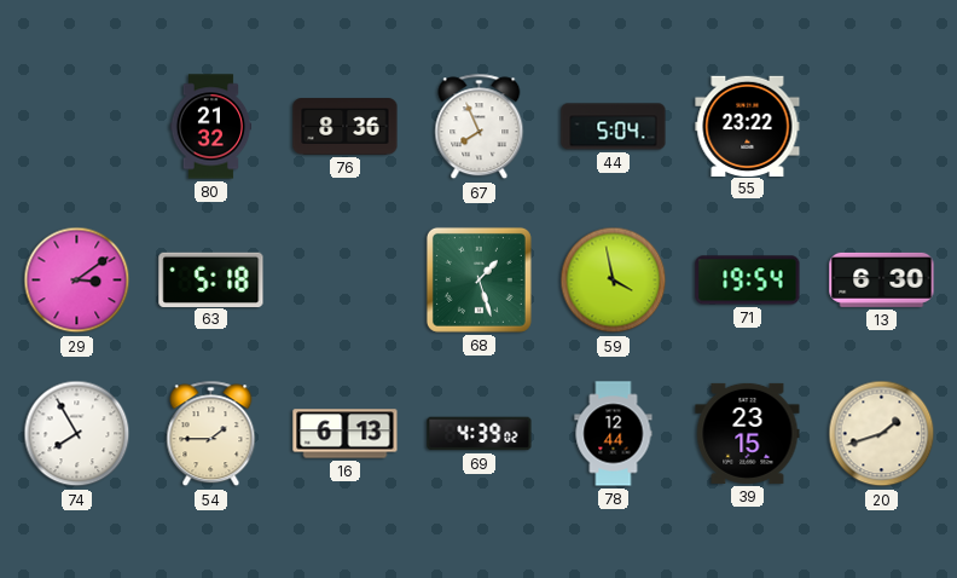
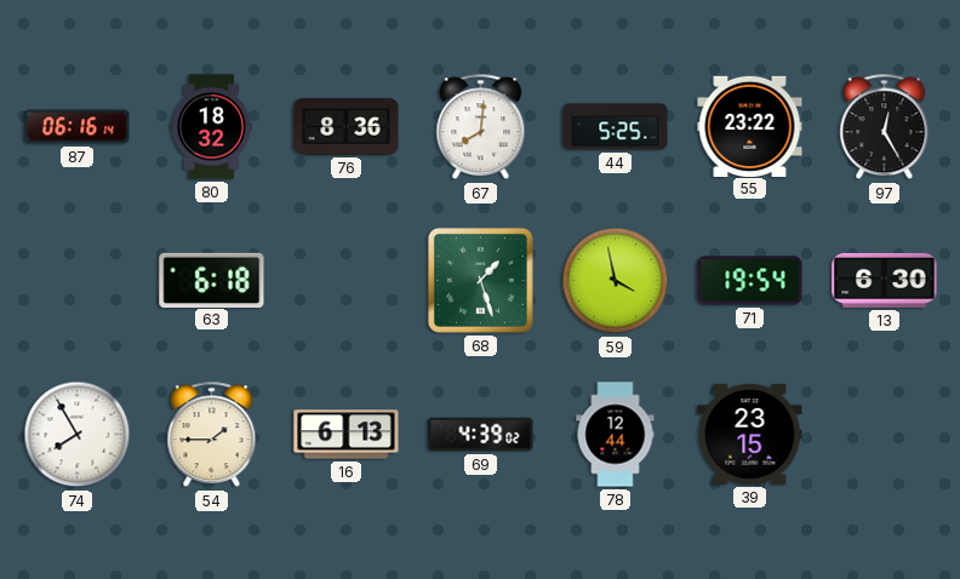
87: none -> 06:16 (78, 127)
80: 21:32 -> 18:32 (212, 127)
67: 7:56 -> 8:01 (481, 127)
44: 5:04 -> 5:25 (616, 127)
97: none -> 12:25 (885, 127)
29: 3:09 -> none (77, 281)
63: 5:18 -> 6:18 (212, 280)
20: 1:42 -> none (882, 434)
